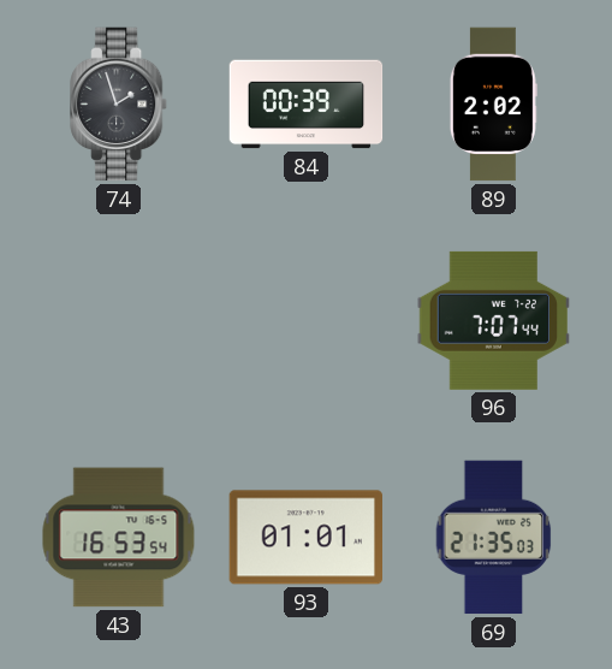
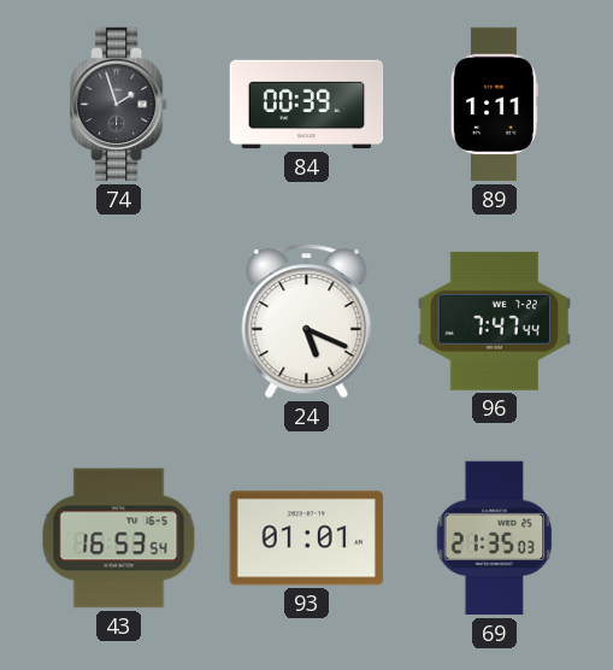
89: 2:02 -> 1:11 (494, 105)
24: none -> 5:19 (307, 322)
96: 7:07 -> 7:47 (495, 321)
